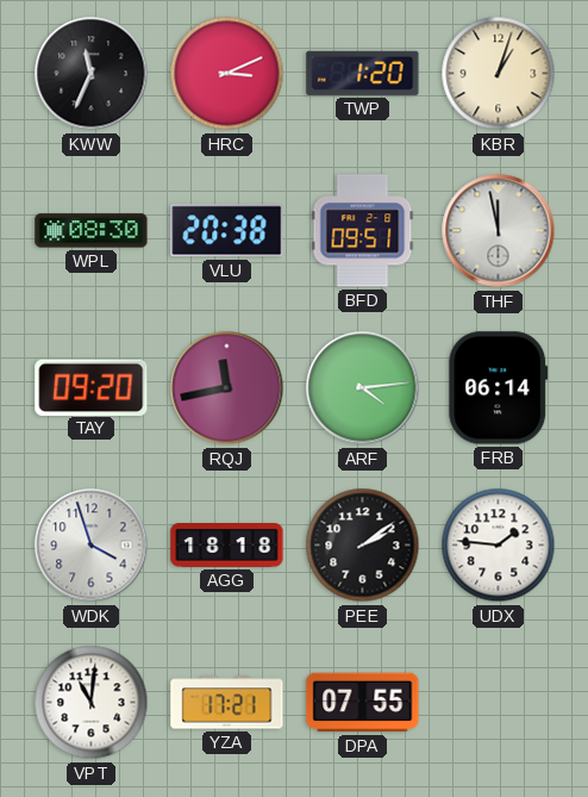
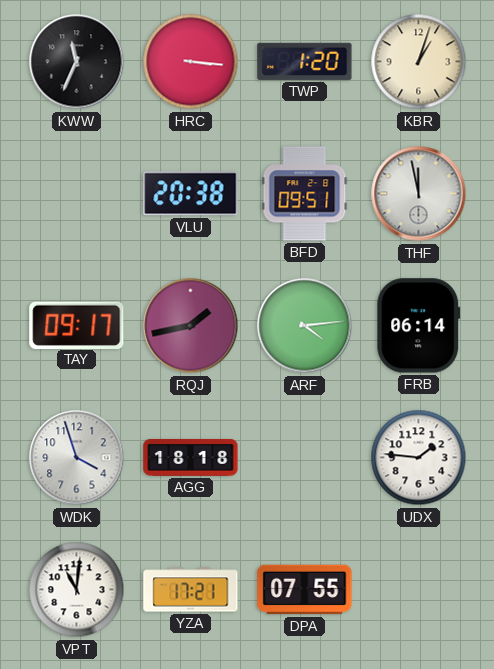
HRC: 3:11 -> 3:16 (191, 62)
WPL: 08:30 -> none (92, 231)
TAY: 09:20 -> 09:17 (77, 325)
RQJ: 11:43 -> 1:43 (191, 326)
PEE: 2:09 -> none (363, 546)
